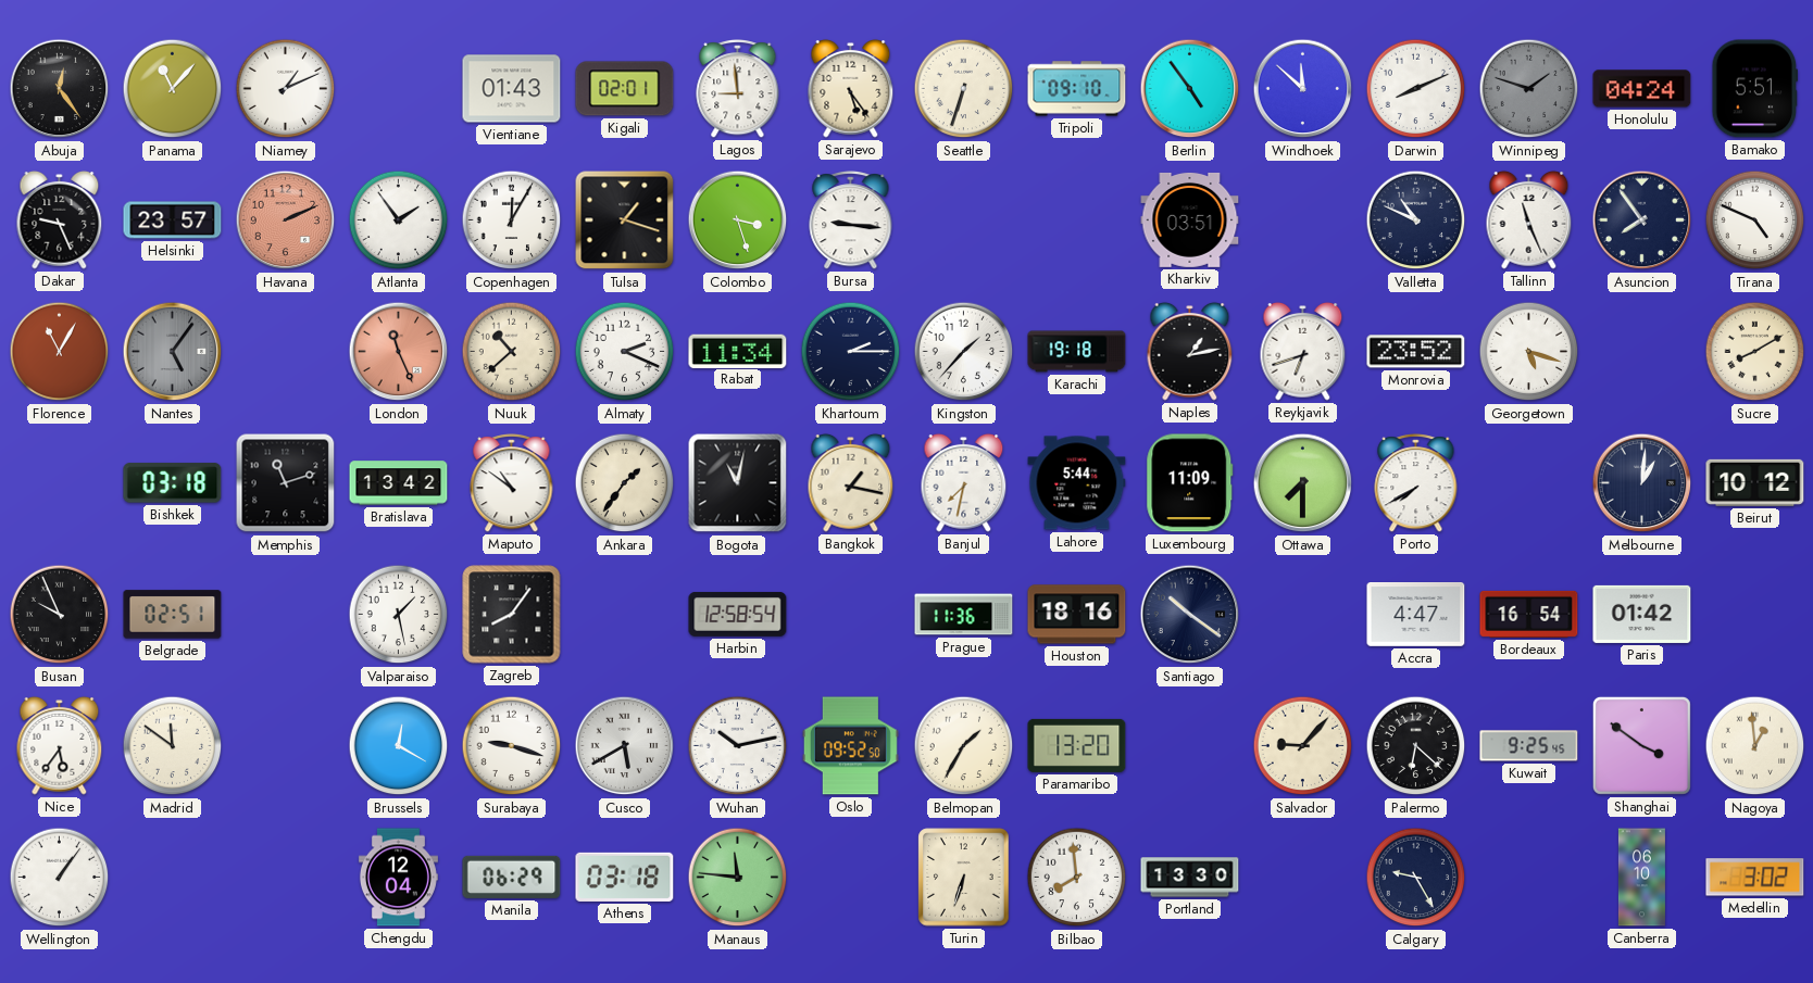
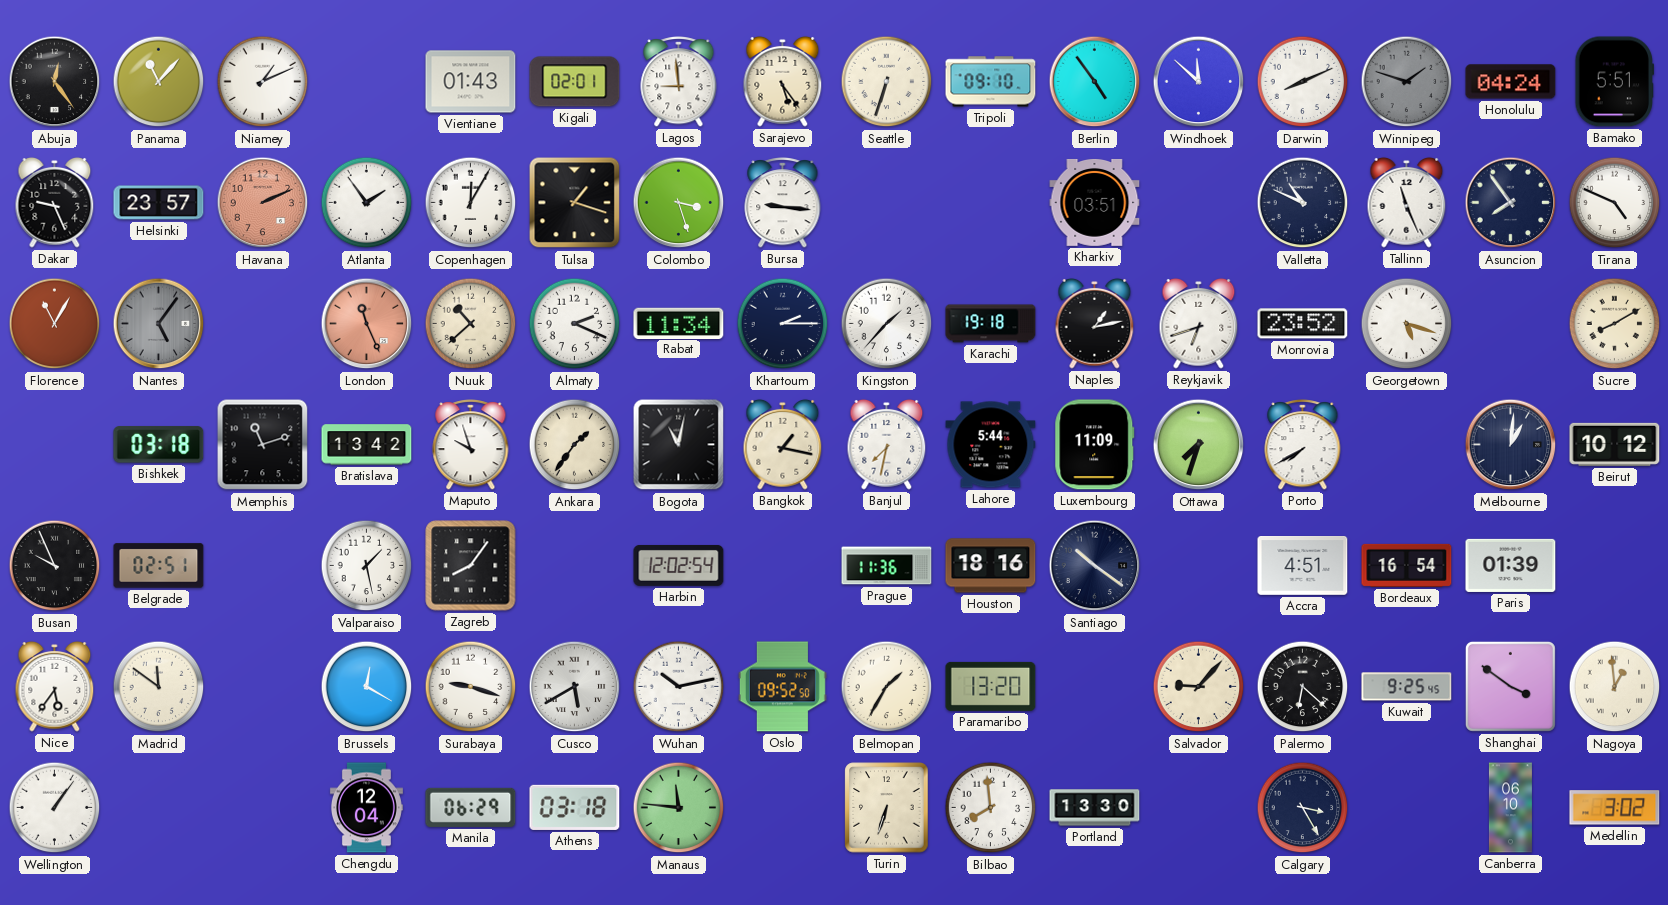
Maputo: 10:51 -> 9:57 (471, 445)
Ottawa: 7:30 -> 7:33 (1199, 445)
Harbin: 12:58 -> 12:02 (679, 566)
Accra: 4:47 -> 4:51 (1303, 566)
Paris: 01:42 -> 01:39 (1511, 565)
Calgary: 9:25 -> 3:25 (1303, 808)
